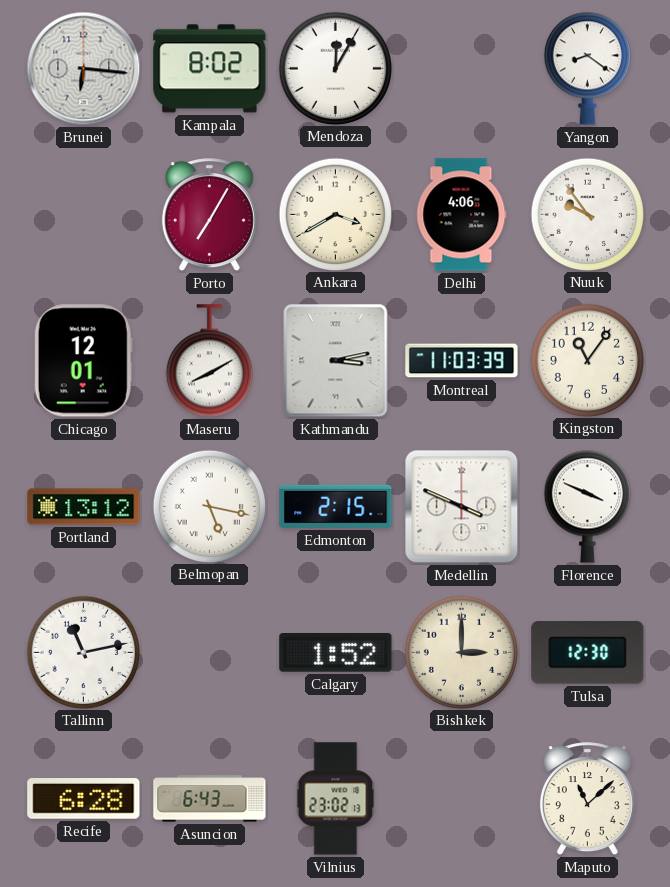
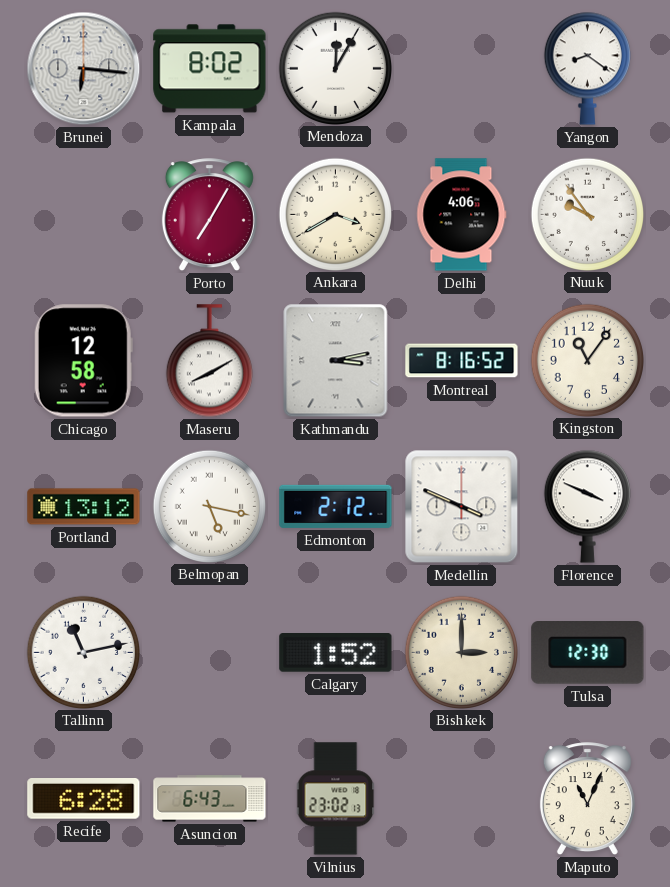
Chicago: 12:01 -> 12:58 (83, 361)
Montreal: 11:03 -> 8:16 (462, 361)
Edmonton: 2:15 -> 2:12 (336, 506)
Maputo: 11:08 -> 11:04 (587, 799)
